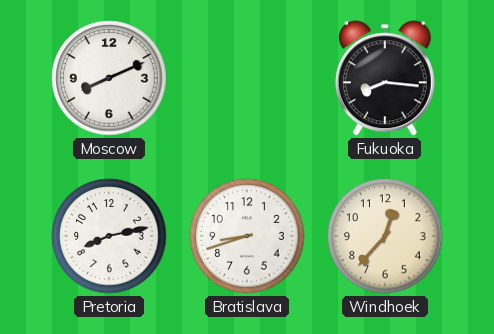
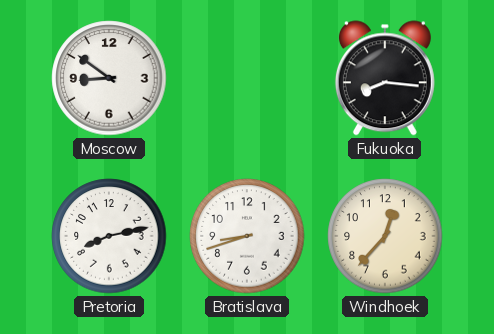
Moscow: 8:11 -> 8:51 (109, 78)
